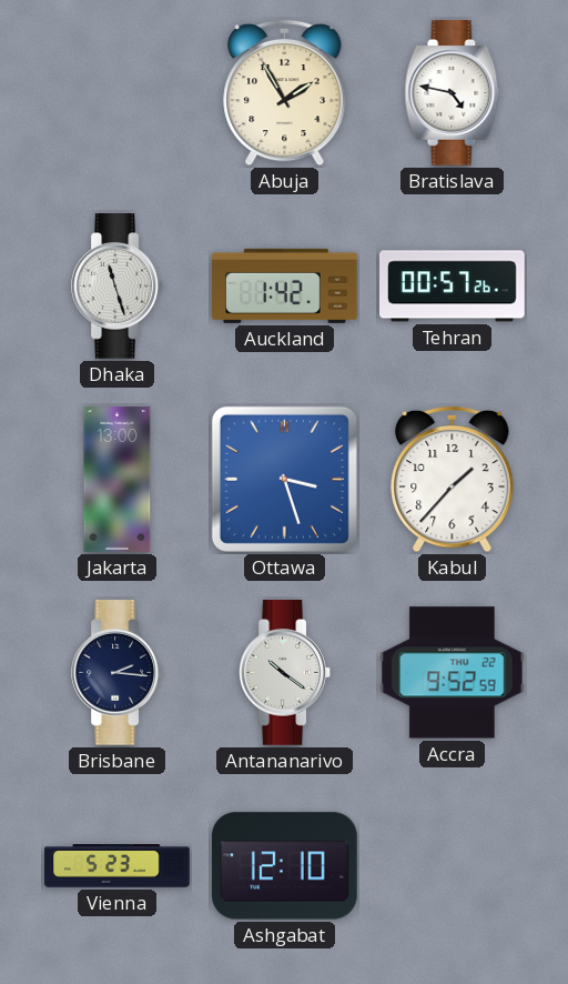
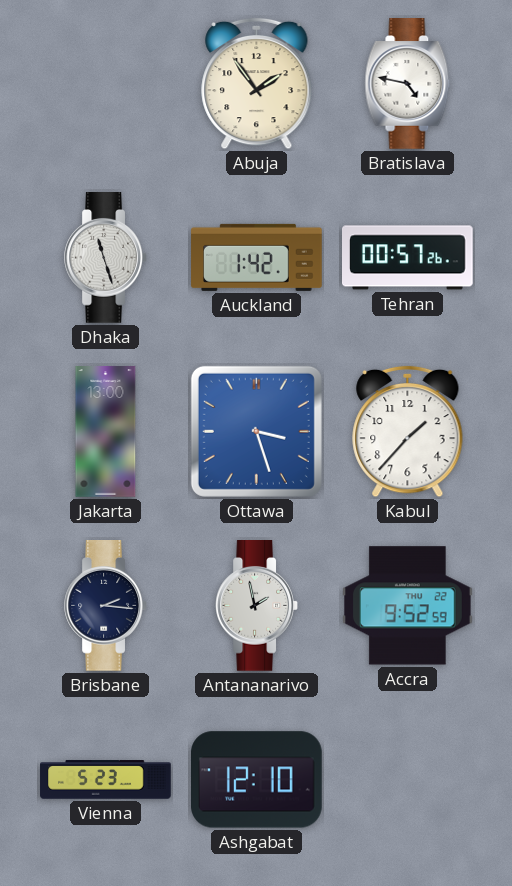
Abuja: 1:55 -> 1:54 (257, 84)
Antananarivo: 10:21 -> 1:58 (256, 606)
